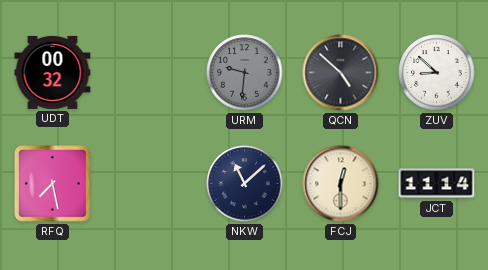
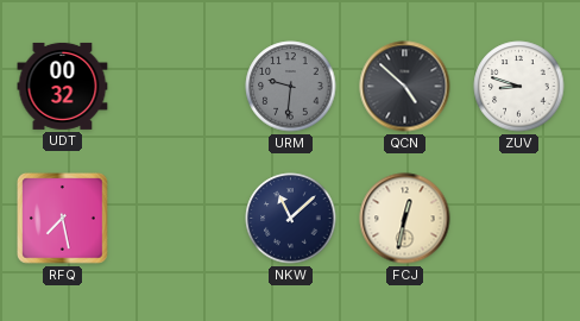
ZUV: 8:52 -> 8:48 (519, 87)
FCJ: 12:30 -> 12:32 (405, 219)
JCT: 11:14 -> none (437, 184)
